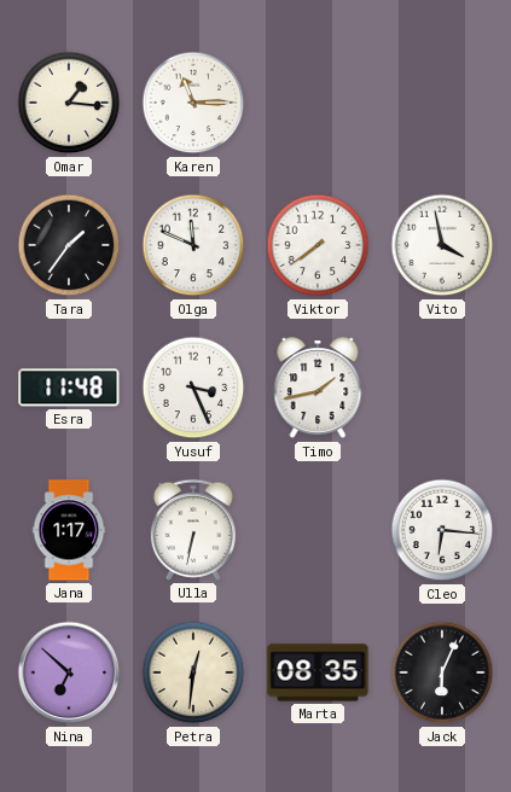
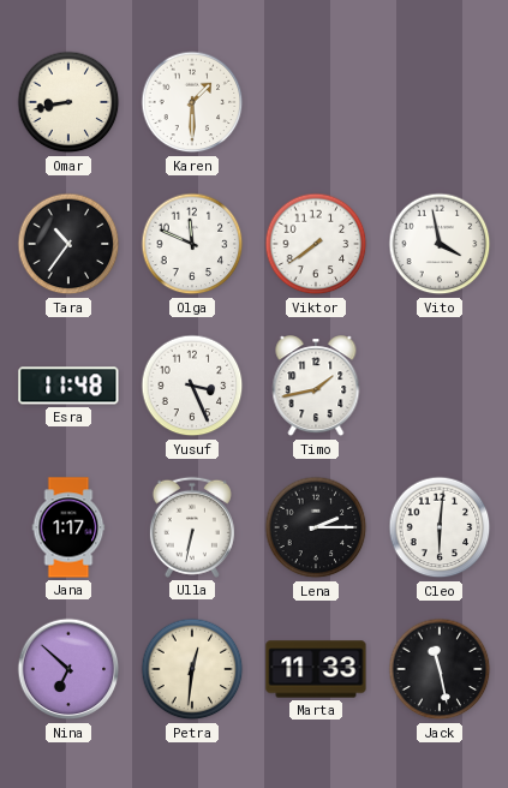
Omar: 1:16 -> 8:43 (68, 102)
Karen: 11:15 -> 1:30 (192, 102)
Tara: 1:36 -> 10:36 (68, 244)
Lena: none -> 2:15 (316, 527)
Cleo: 6:16 -> 6:01 (440, 527)
Marta: 08:35 -> 11:33 (316, 669)
Jack: 6:04 -> 11:28 (440, 669)
